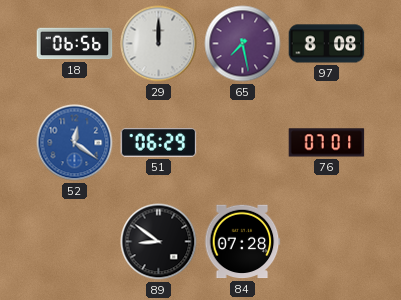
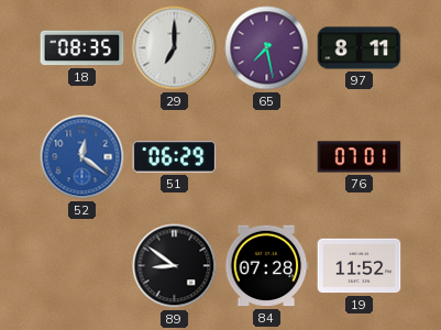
18: 06:56 -> 08:35 (82, 48)
29: 12:00 -> 7:00 (175, 48)
97: 8:08 -> 8:11 (360, 48)
19: none -> 11:52 (360, 266)
